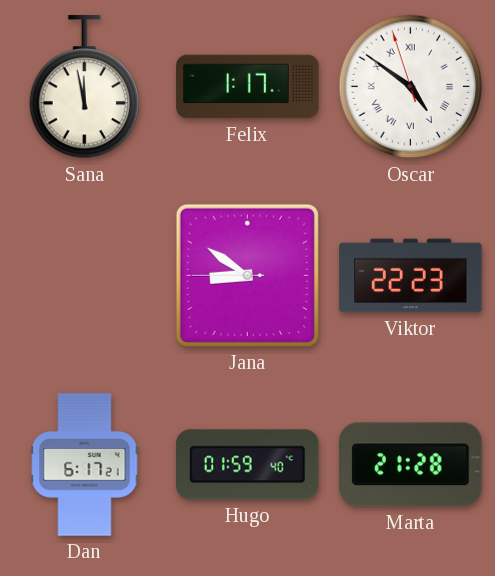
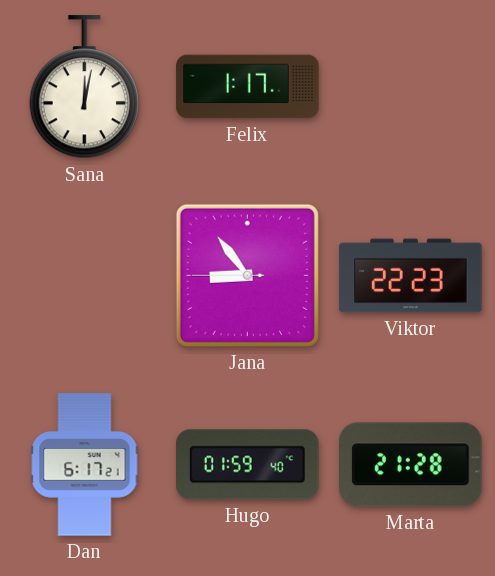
Sana: 11:58 -> 12:02 (84, 87)
Oscar: 4:50 -> none (411, 87)
Jana: 8:50 -> 8:53 (247, 275)
